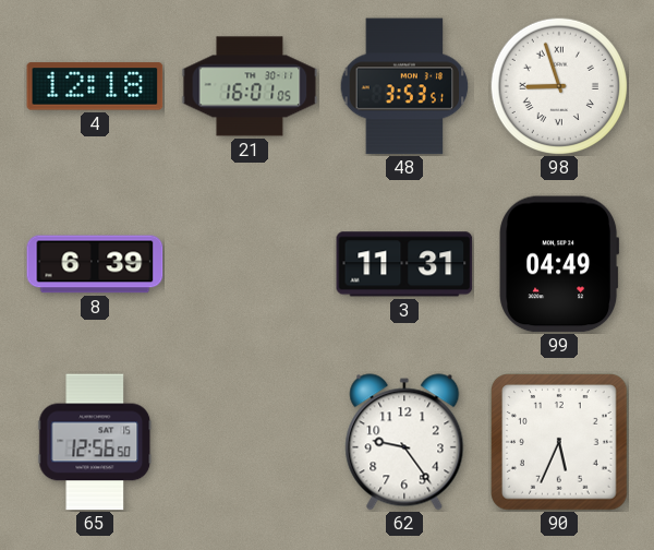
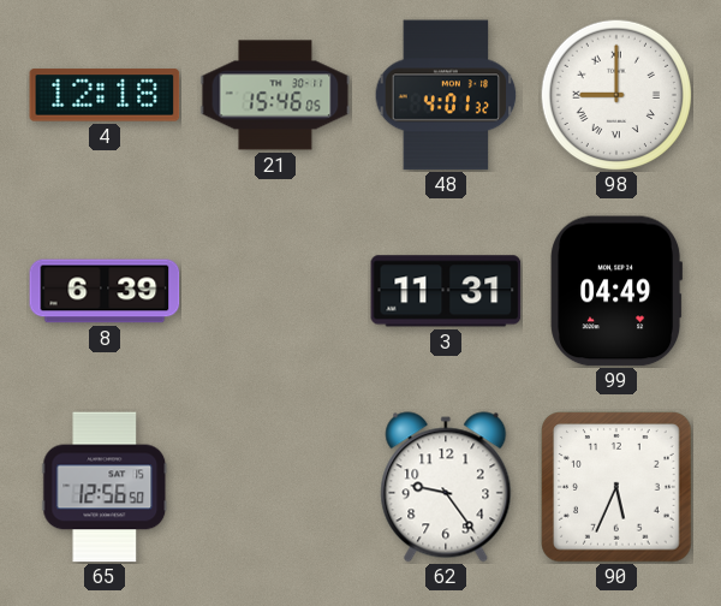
21: 16:01 -> 15:46 (275, 95)
48: 3:53 -> 4:01 (446, 95)
98: 8:57 -> 9:00 (616, 95)
